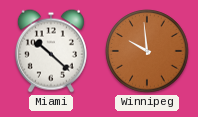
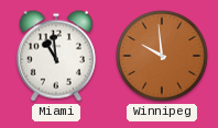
Miami: 10:22 -> 10:59 (56, 56)
